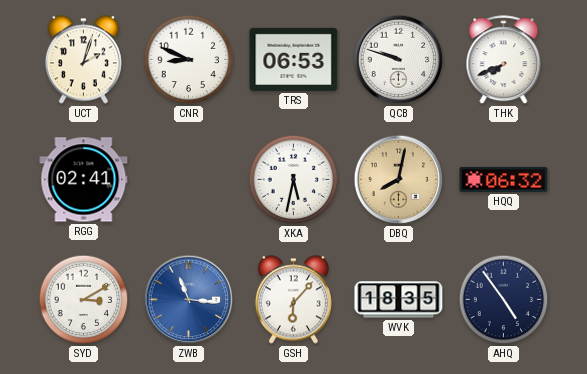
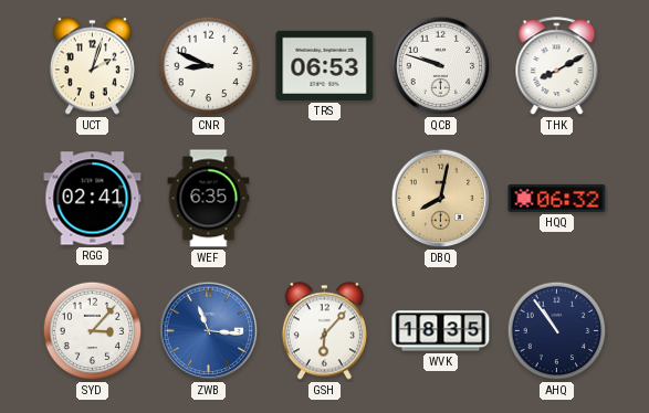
THK: 7:41 -> 8:10 (557, 66)
WEF: none -> 6:35 (209, 199)
XKA: 5:32 -> none (294, 180)
SYD: 3:10 -> 3:07 (93, 331)
AHQ: 4:54 -> 10:54 (557, 331)
